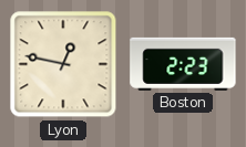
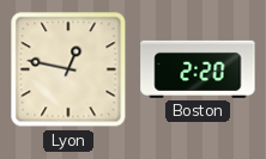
Boston: 2:23 -> 2:20 (198, 69)
